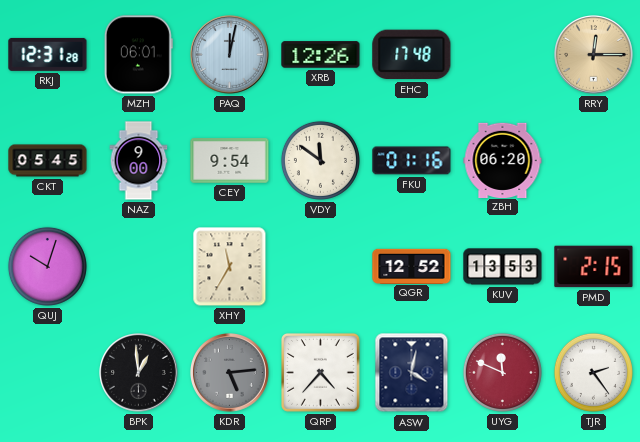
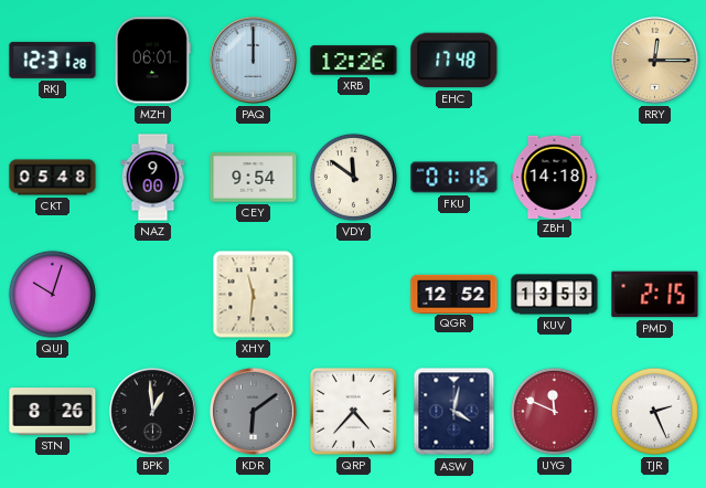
PAQ: 12:02 -> 12:00 (254, 61)
CKT: 05:45 -> 05:48 (53, 178)
ZBH: 06:20 -> 14:18 (555, 177)
XHY: 11:35 -> 11:31 (254, 295)
STN: none -> 8:26 (53, 412)
KDR: 5:14 -> 6:09 (254, 412)
TJR: 2:24 -> 2:26 (654, 411)
